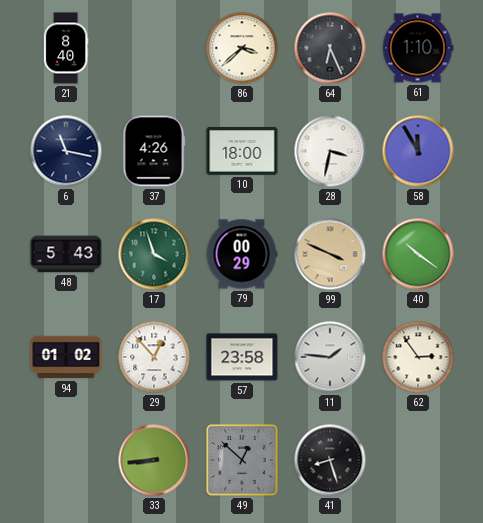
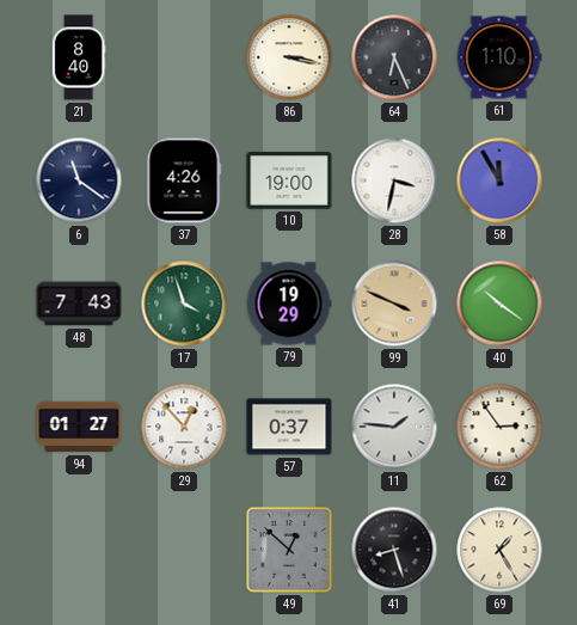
86: 3:38 -> 3:17 (289, 57)
6: 11:17 -> 11:21 (79, 180)
10: 18:00 -> 19:00 (289, 182)
48: 5:43 -> 7:43 (79, 304)
79: 00:29 -> 19:29 (289, 304)
94: 01:02 -> 01:27 (79, 427)
57: 23:58 -> 0:37 (289, 427)
33: 8:44 -> none (154, 460)
69: none -> 1:25 (499, 550)
